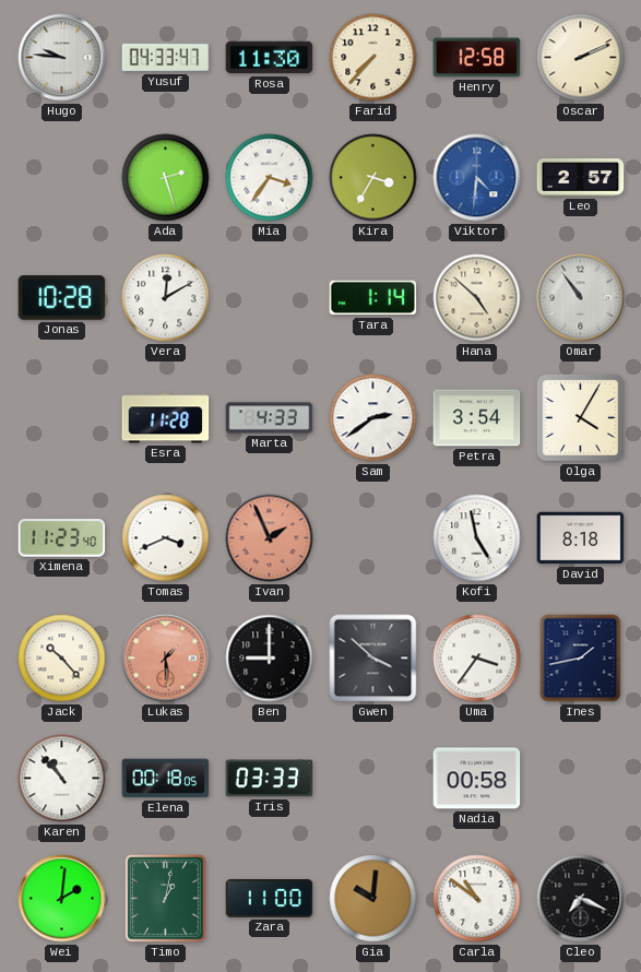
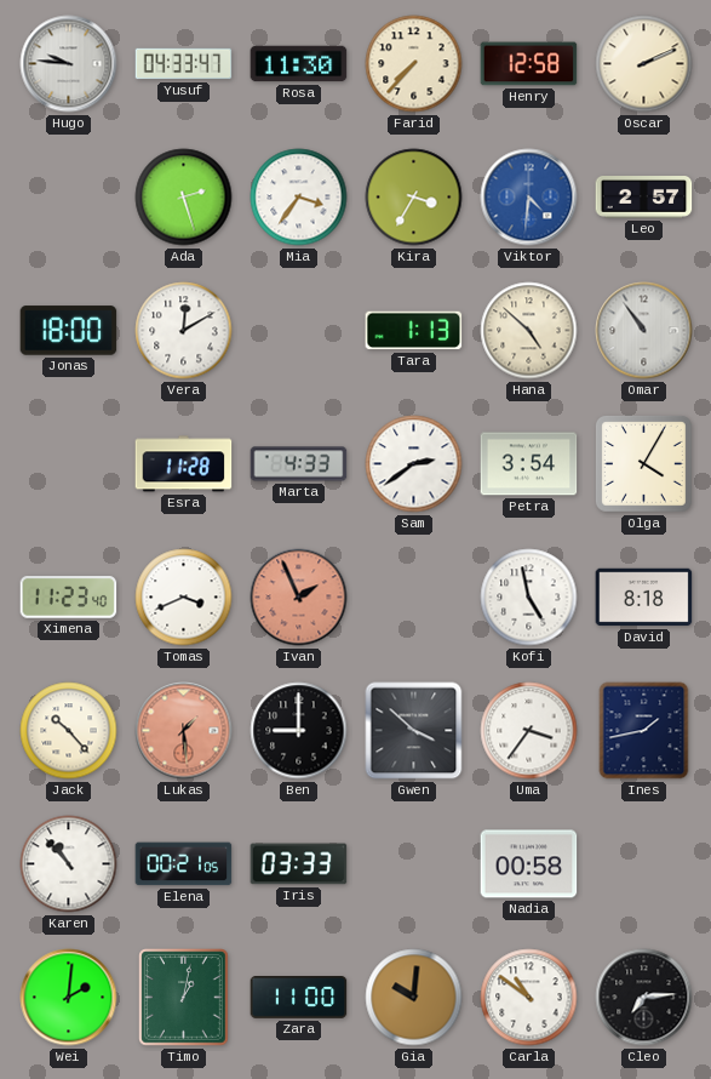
Jonas: 10:28 -> 18:00 (69, 331)
Tara: 1:14 -> 1:13 (414, 331)
Elena: 00:18 -> 00:21 (184, 864)
Cleo: 7:19 -> 7:14 (644, 998)
